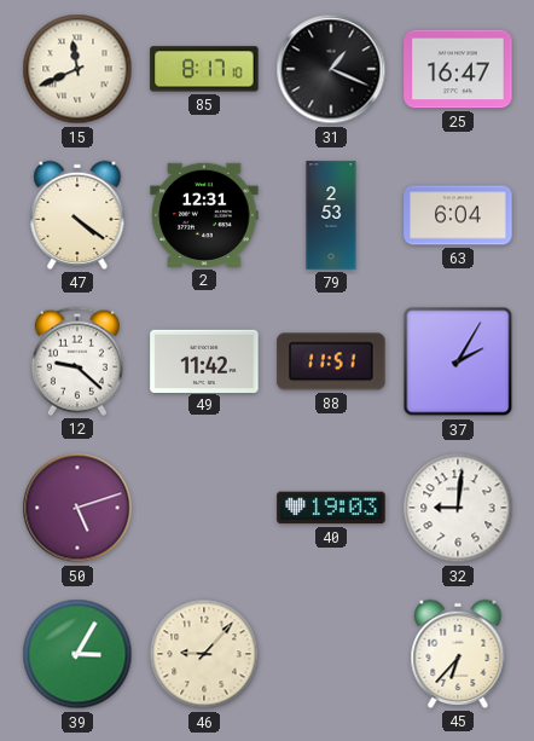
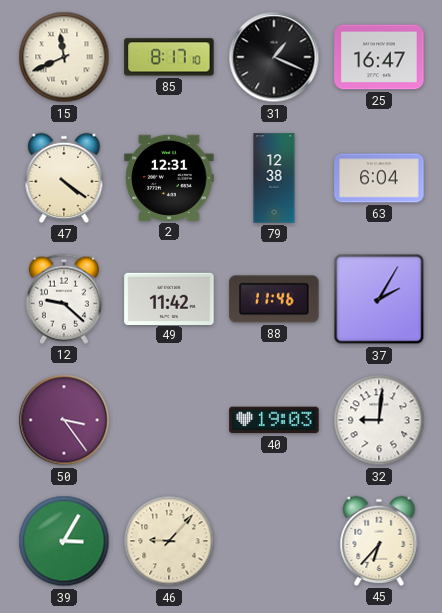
79: 2:53 -> 12:38 (274, 178)
88: 11:51 -> 11:46 (274, 299)
50: 5:12 -> 3:24 (64, 420)
